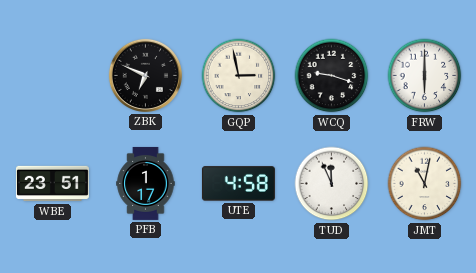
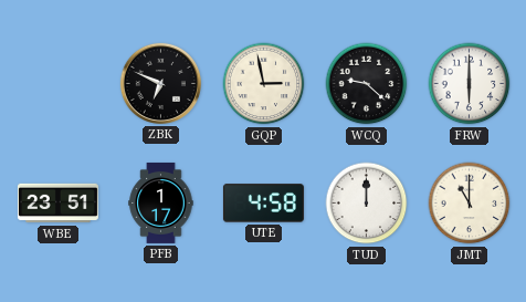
WCQ: 9:18 -> 9:22 (367, 84)
TUD: 11:56 -> 12:00 (367, 204)
JMT: 11:02 -> 11:00 (470, 204)
